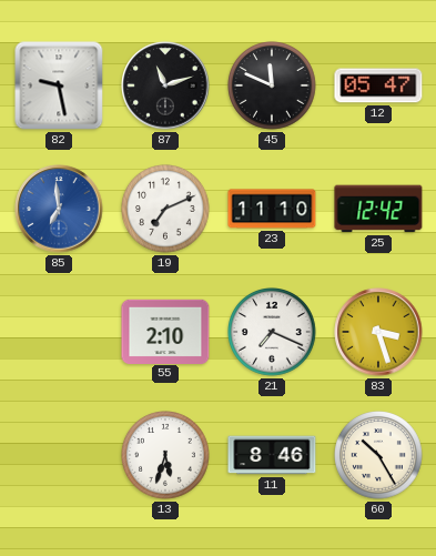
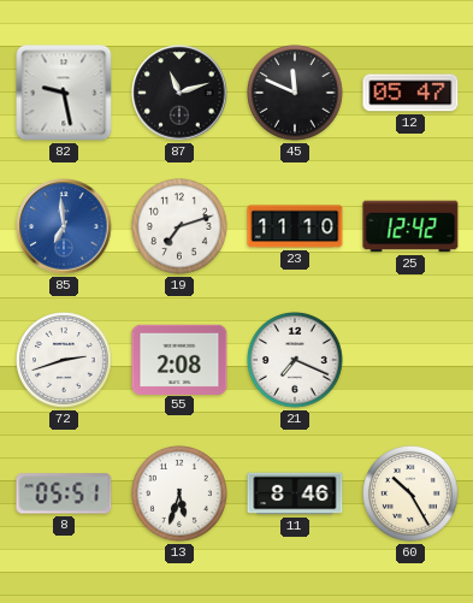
19: 7:11 -> 7:12 (181, 227)
72: none -> 2:42 (65, 361)
55: 2:10 -> 2:08 (179, 359)
83: 3:27 -> none (378, 332)
8: none -> 05:51 (64, 493)
